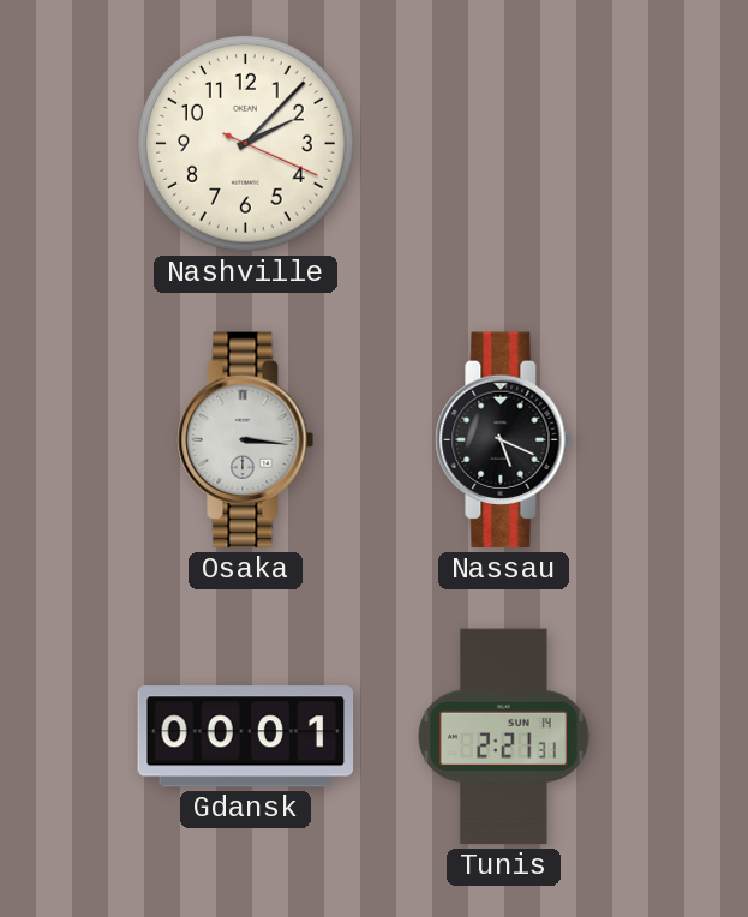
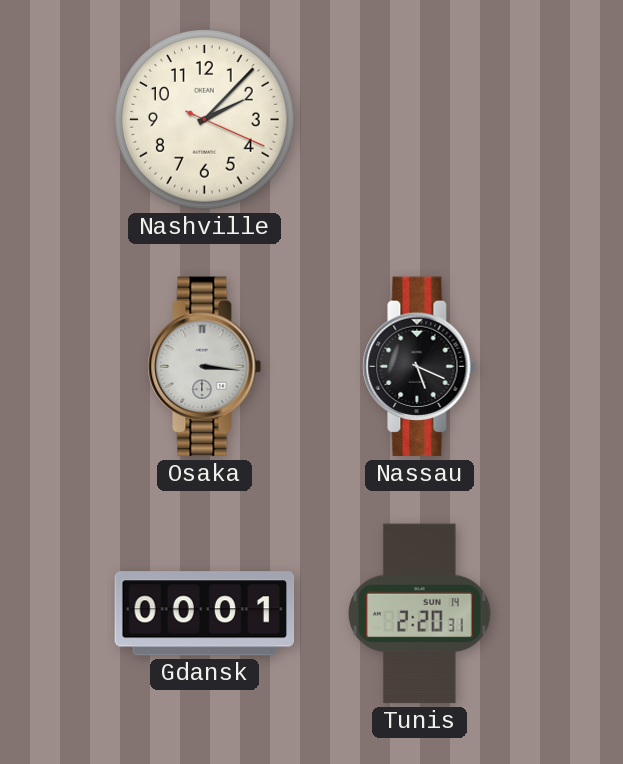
Tunis: 2:21 -> 2:20 (420, 614)
